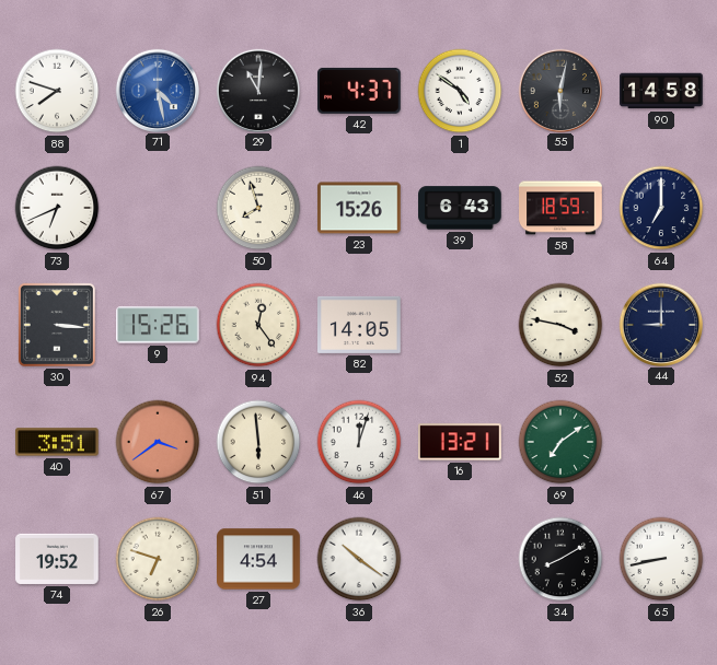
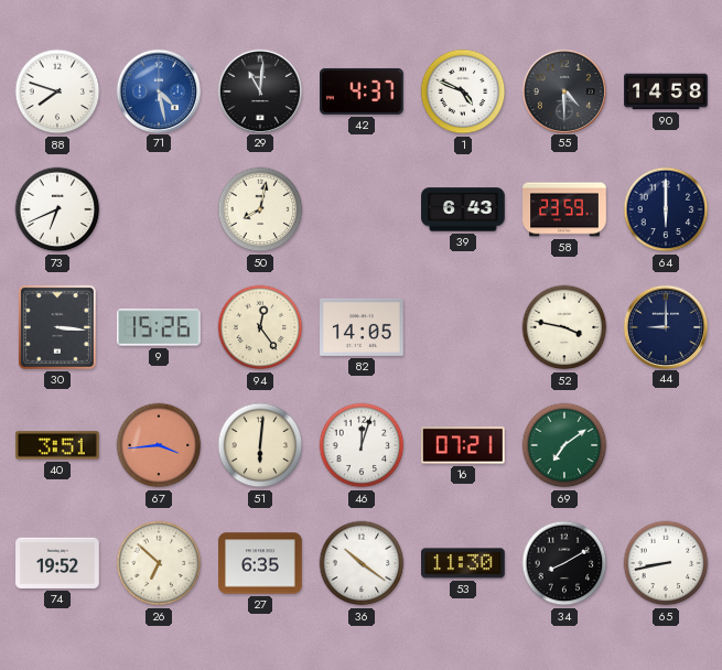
1: 4:51 -> 4:49 (463, 91)
55: 6:02 -> 4:30 (563, 90)
50: 7:57 -> 8:02 (260, 209)
23: 15:26 -> none (360, 208)
58: 18:59 -> 23:59 (564, 209)
64: 7:00 -> 6:00 (666, 209)
67: 3:39 -> 3:44 (159, 445)
51: 5:59 -> 6:01 (260, 445)
16: 13:21 -> 07:21 (464, 445)
26: 6:48 -> 6:52 (159, 563)
27: 4:54 -> 6:35 (260, 563)
53: none -> 11:30 (464, 563)
